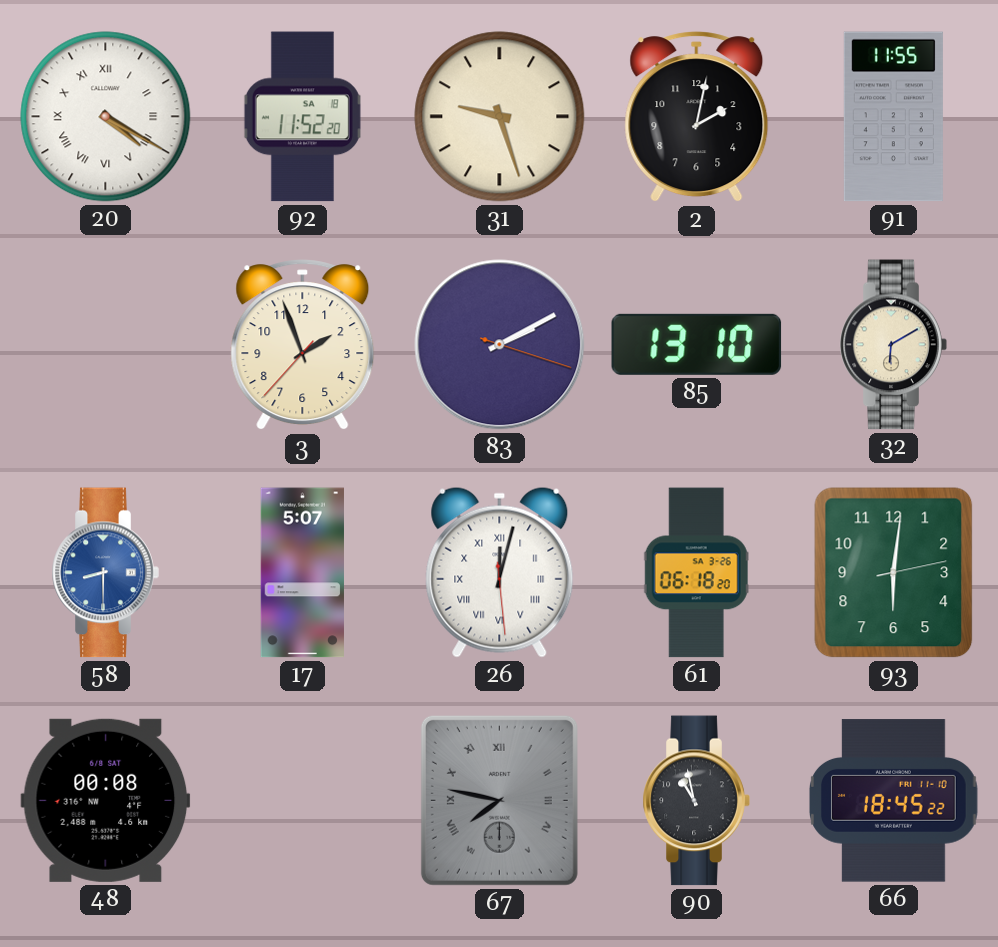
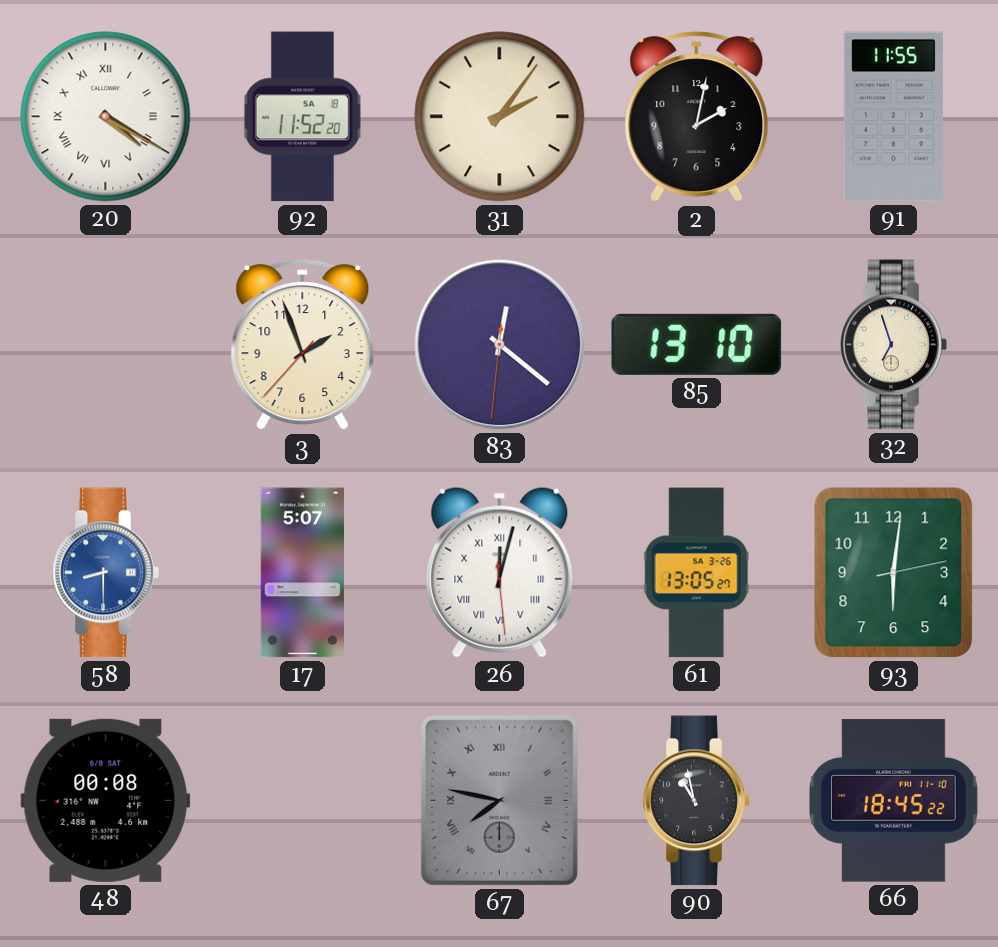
31: 9:27 -> 2:06 (500, 117)
83: 2:10 -> 12:21 (500, 345)
32: 6:10 -> 6:57 (893, 345)
61: 06:18 -> 13:05 (696, 573)
